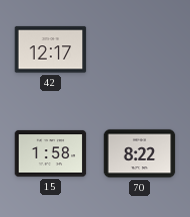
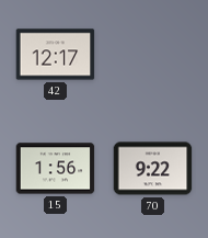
15: 1:58 -> 1:56 (56, 169)
70: 8:22 -> 9:22 (153, 169)
